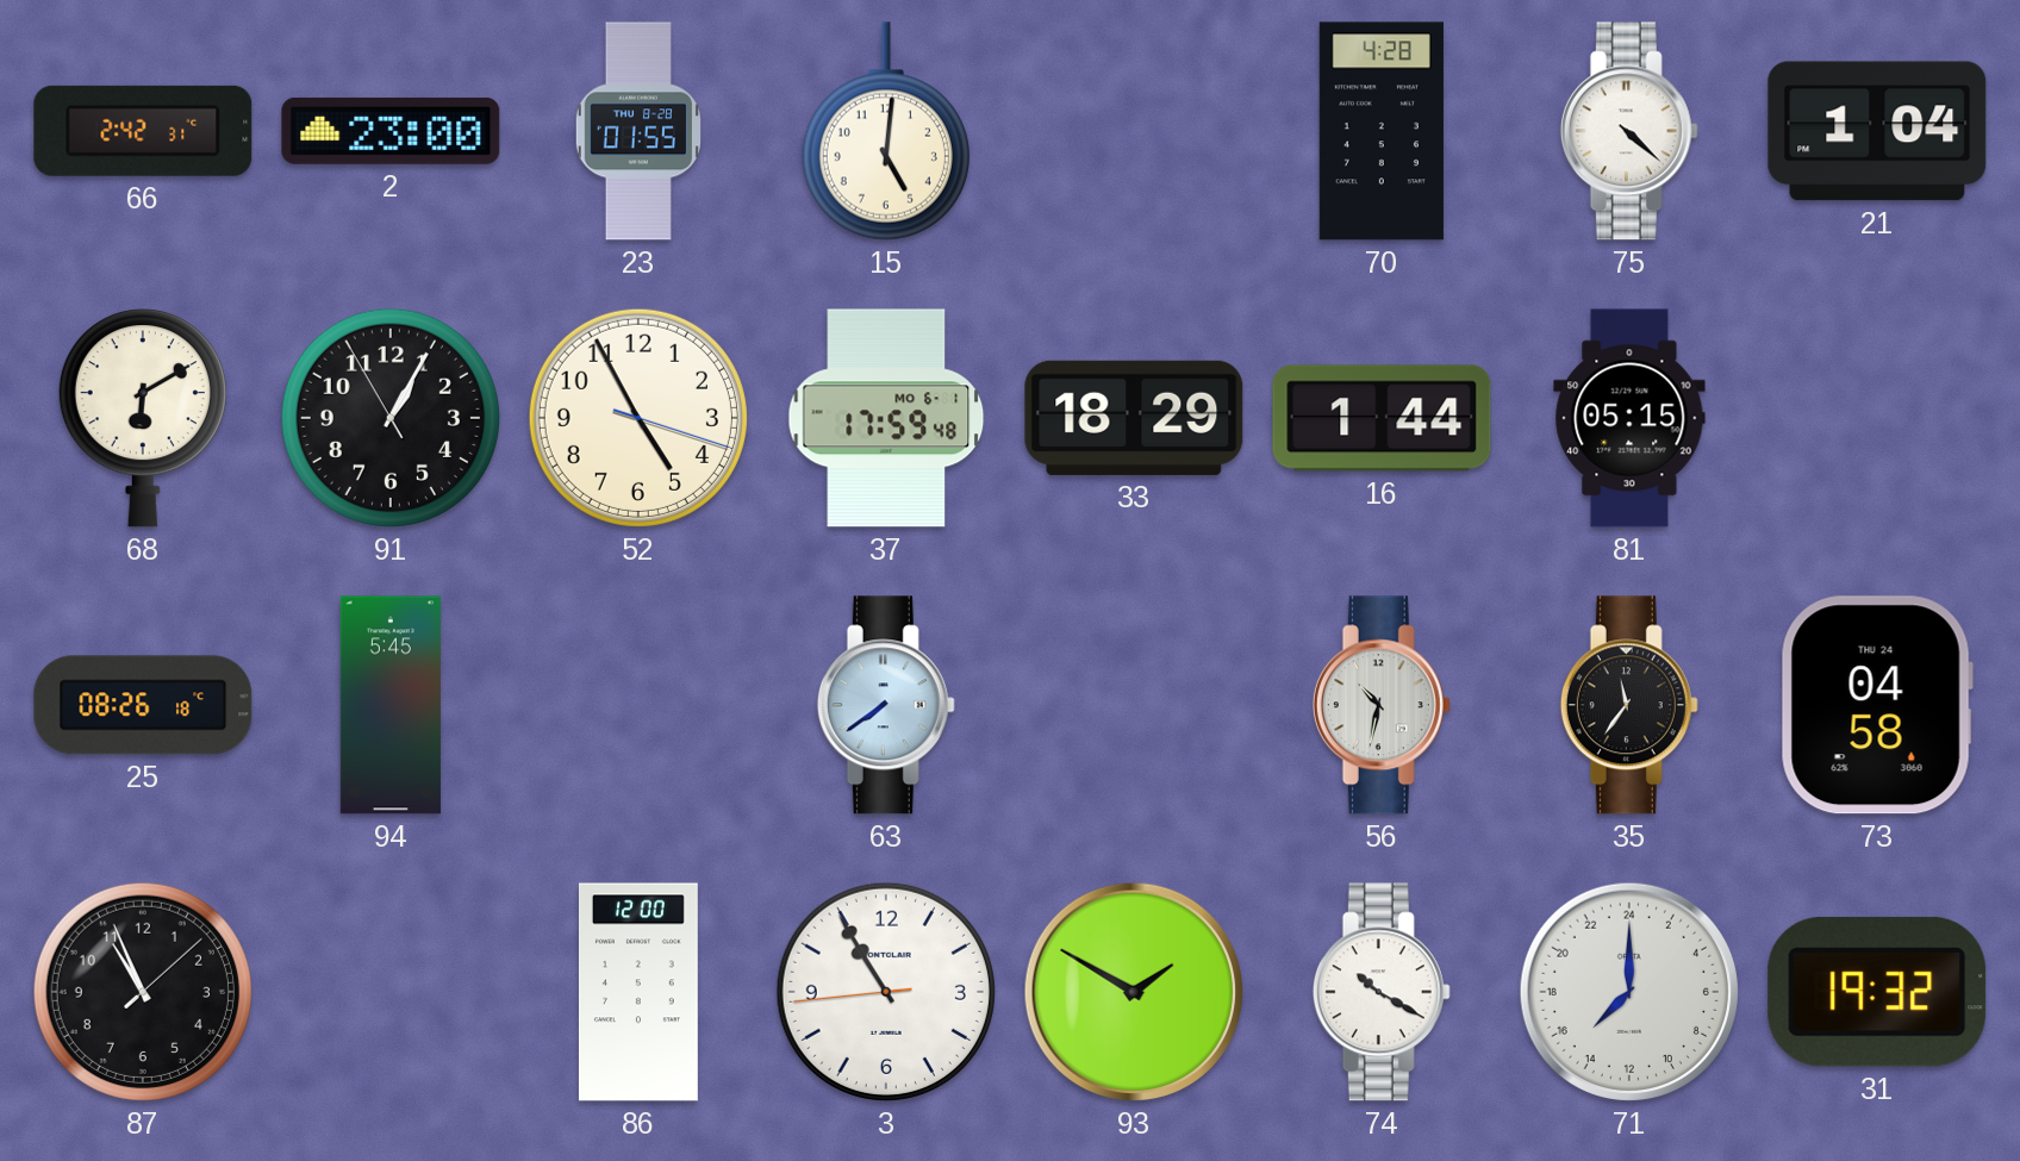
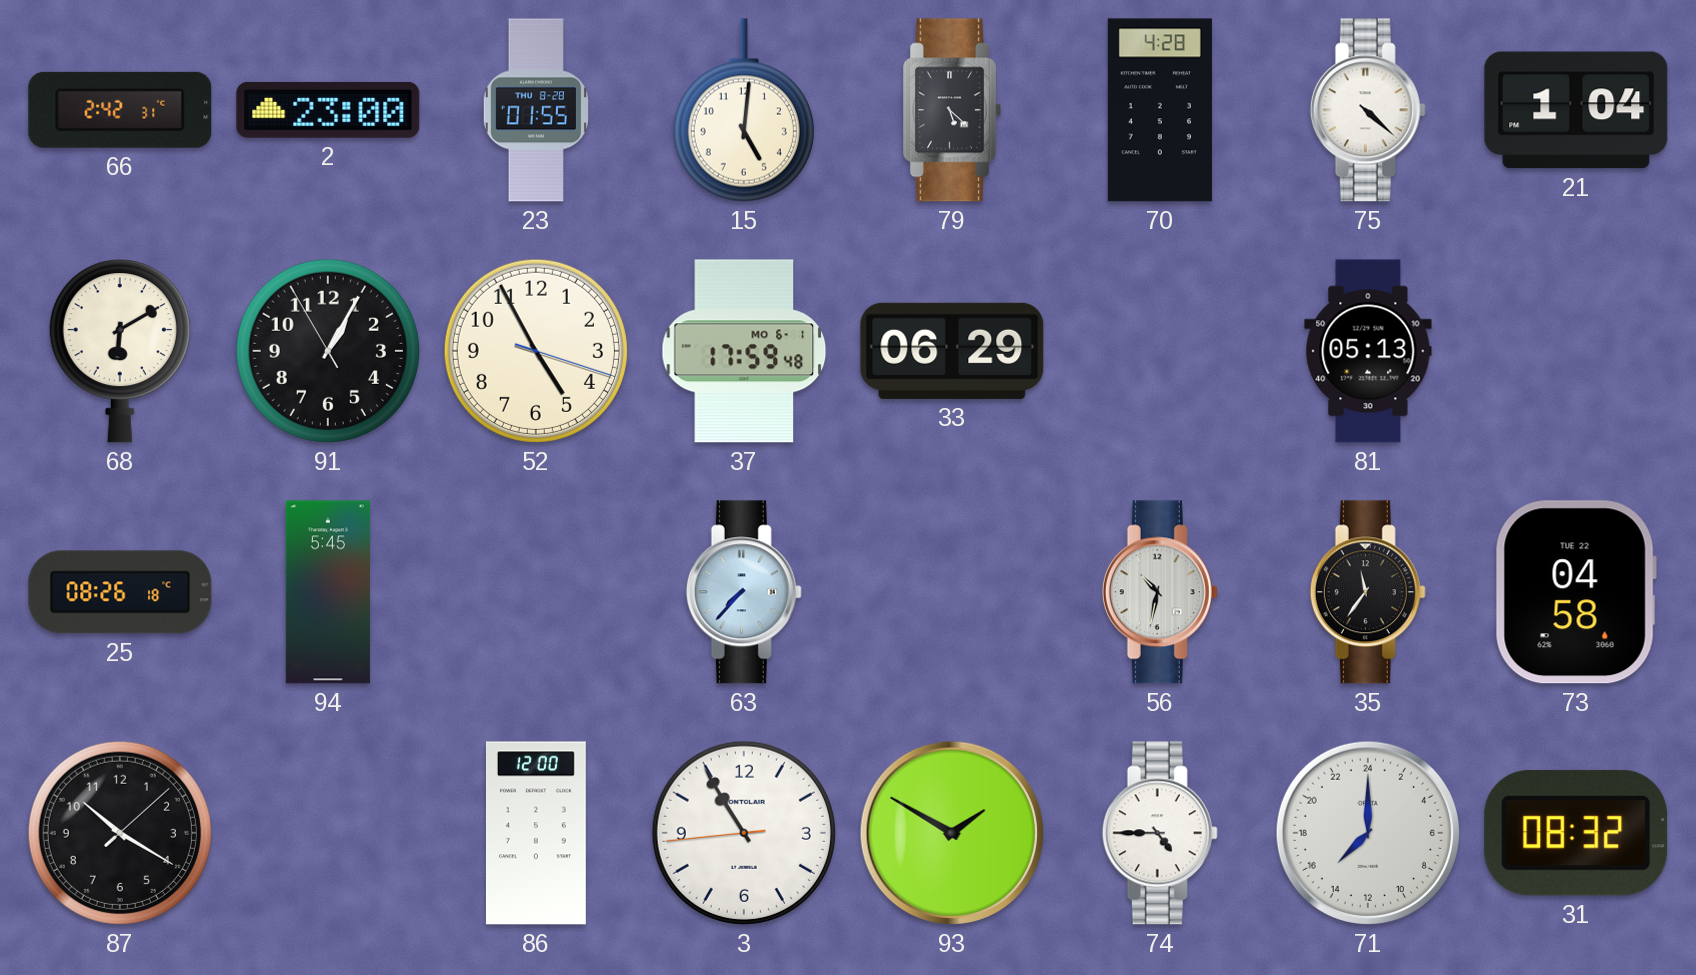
79: none -> 5:22 (952, 110)
33: 18:29 -> 06:29 (952, 351)
16: 1:44 -> none (1382, 418)
81: 05:15 -> 05:13 (1368, 351)
63: 7:39 -> 7:37 (744, 592)
73 date: THU 24 -> TUE 22 (1576, 592)
87: 10:56 -> 10:20 (120, 833)
74: 10:20 -> 4:45 (1160, 833)
31: 19:32 -> 08:32 (1576, 833)
